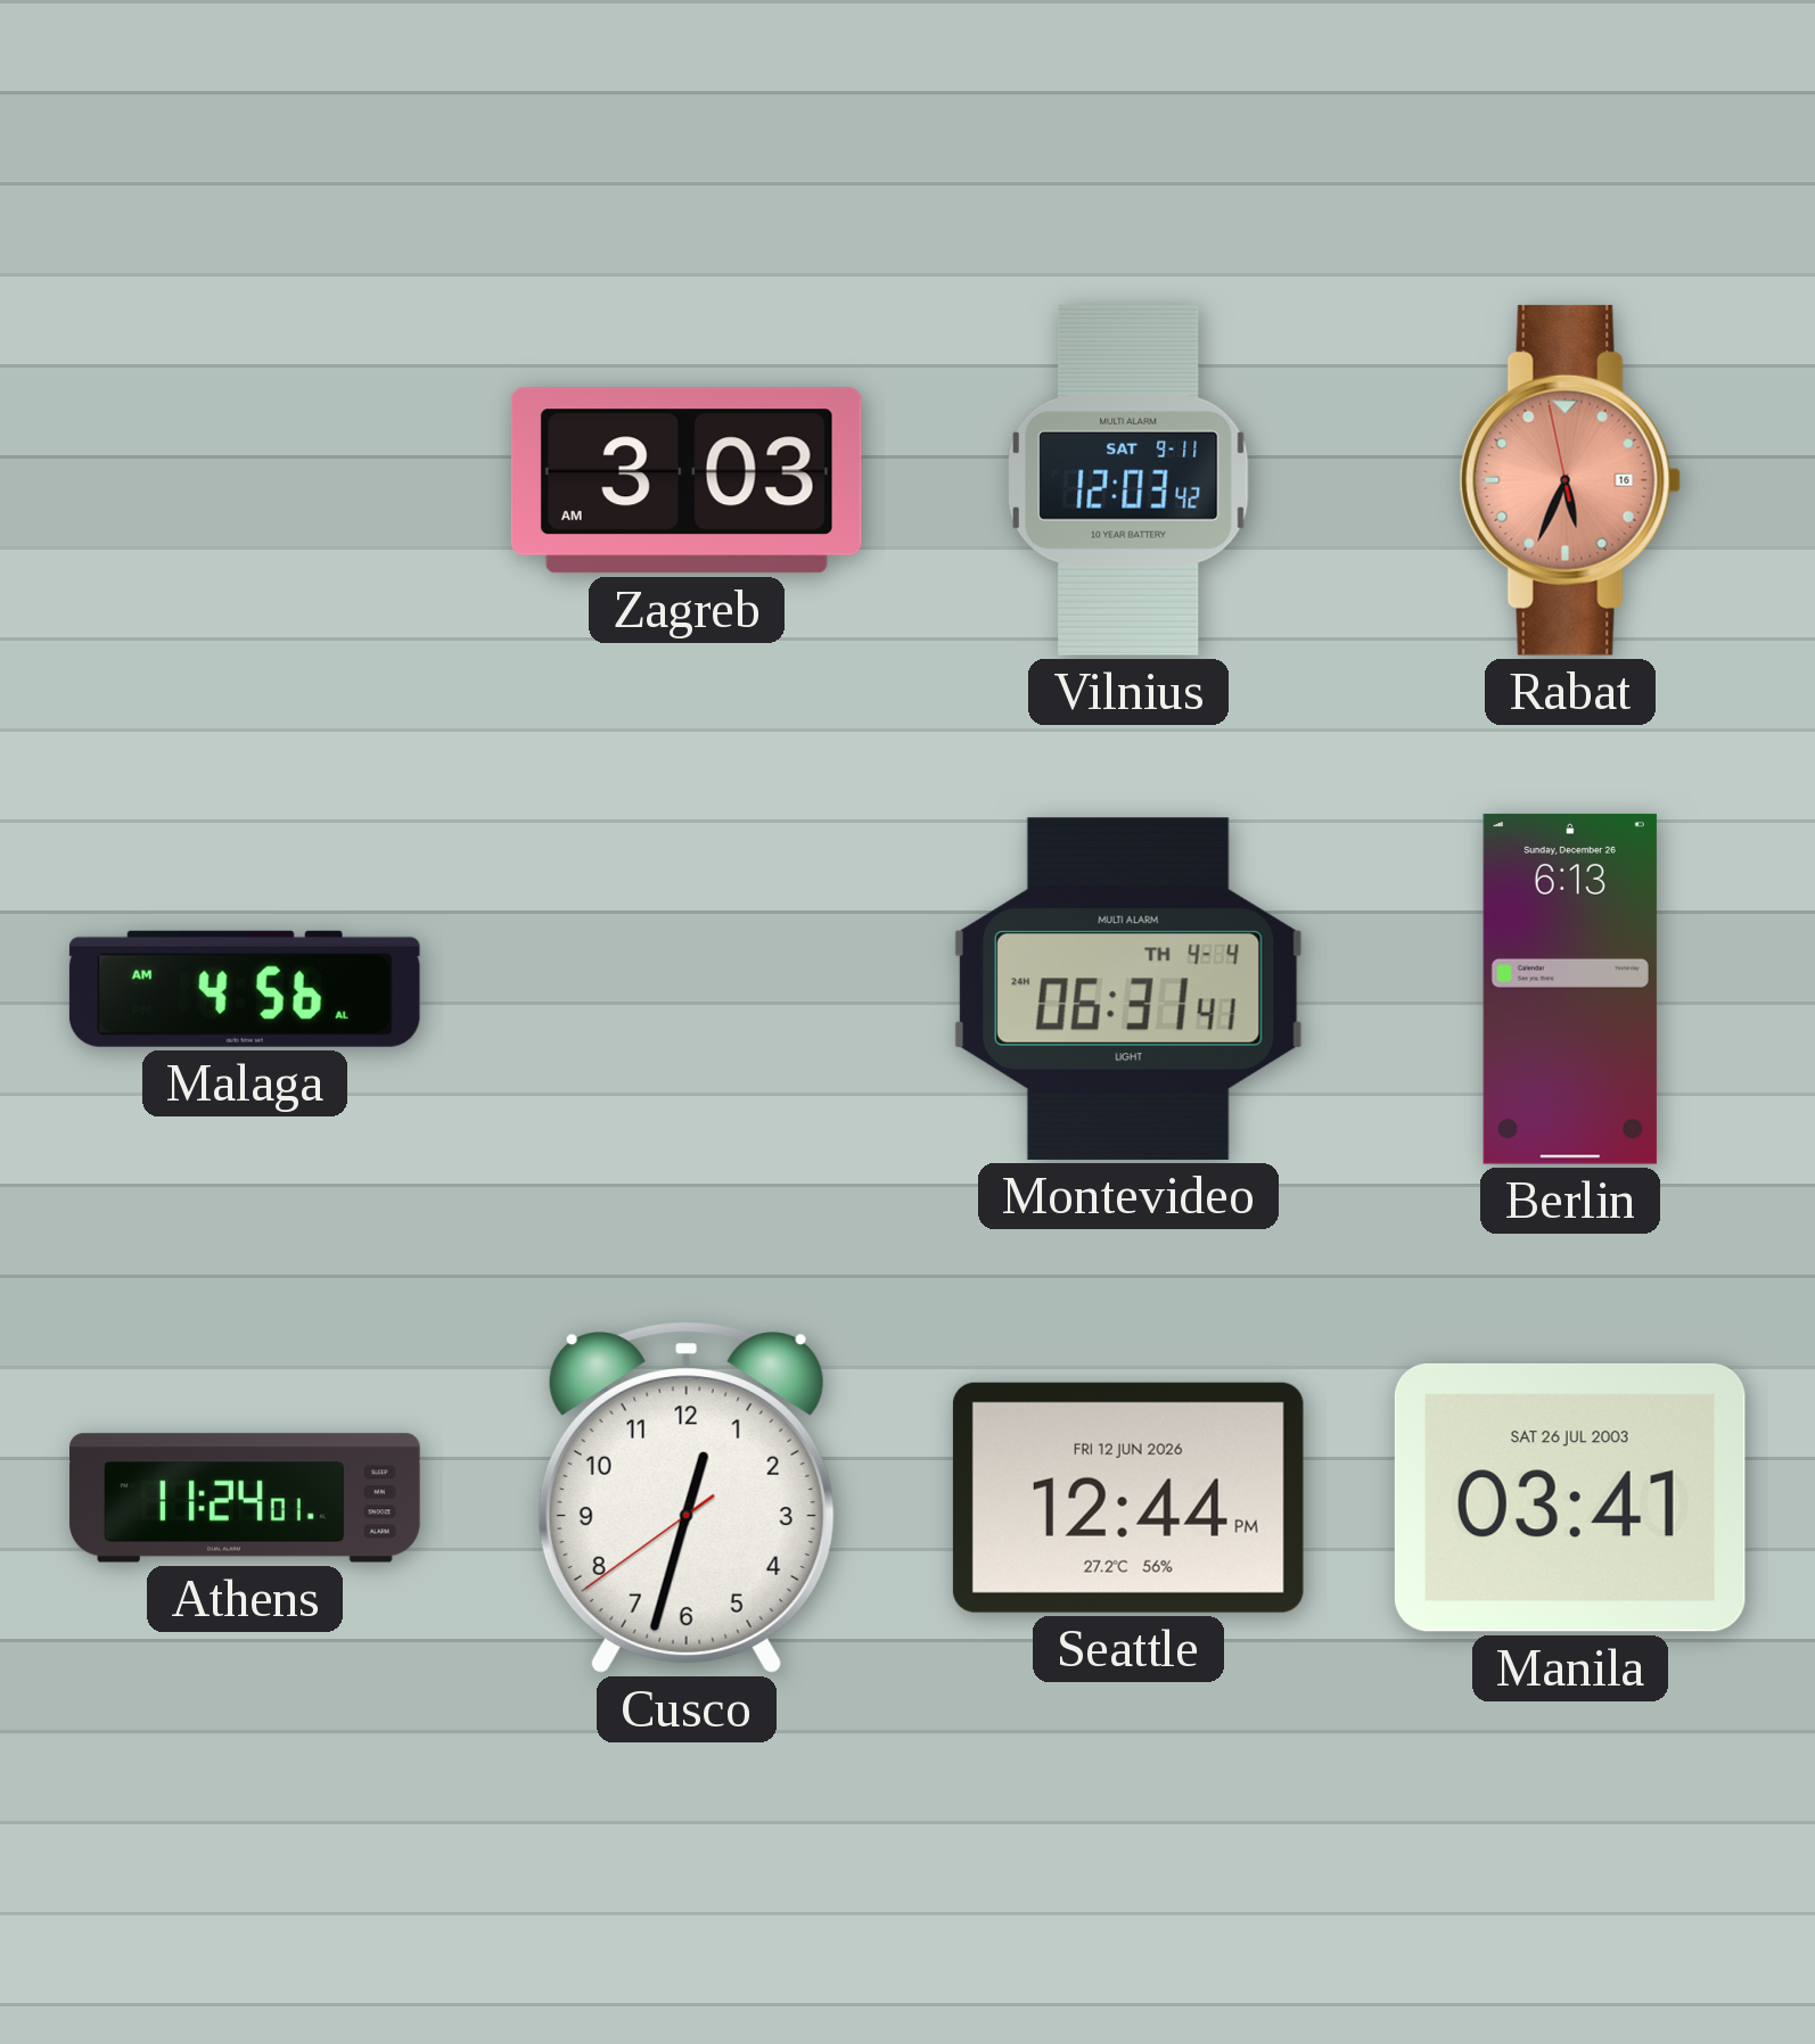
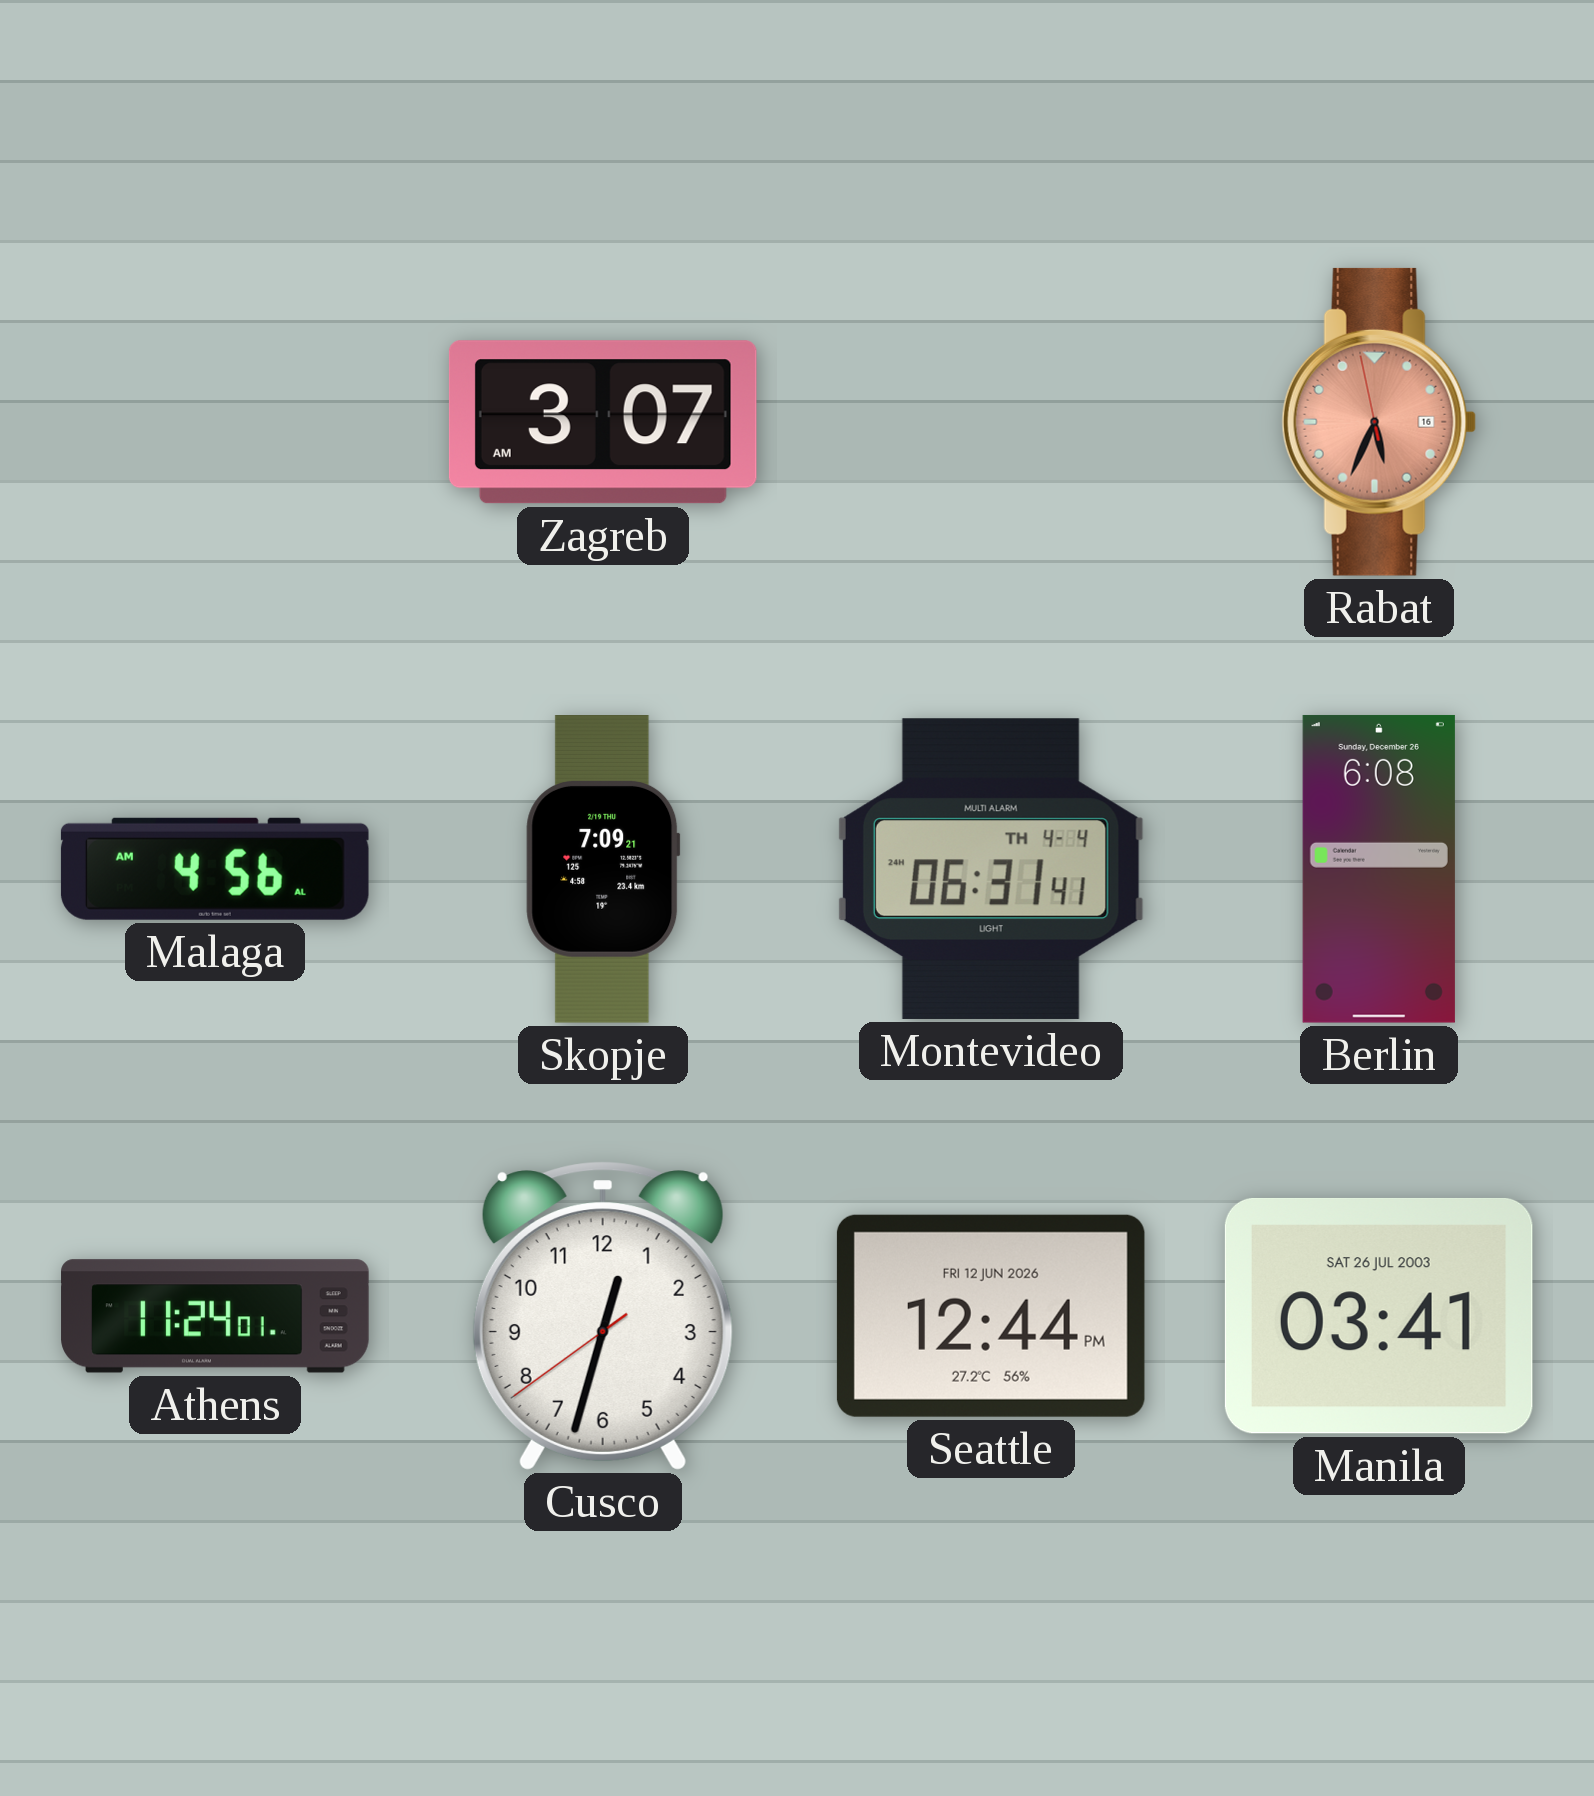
Zagreb: 3:03 -> 3:07 (603, 422)
Vilnius: 12:03 -> none (1128, 480)
Skopje: none -> 7:09 (603, 870)
Berlin: 6:13 -> 6:08 (1379, 869)
